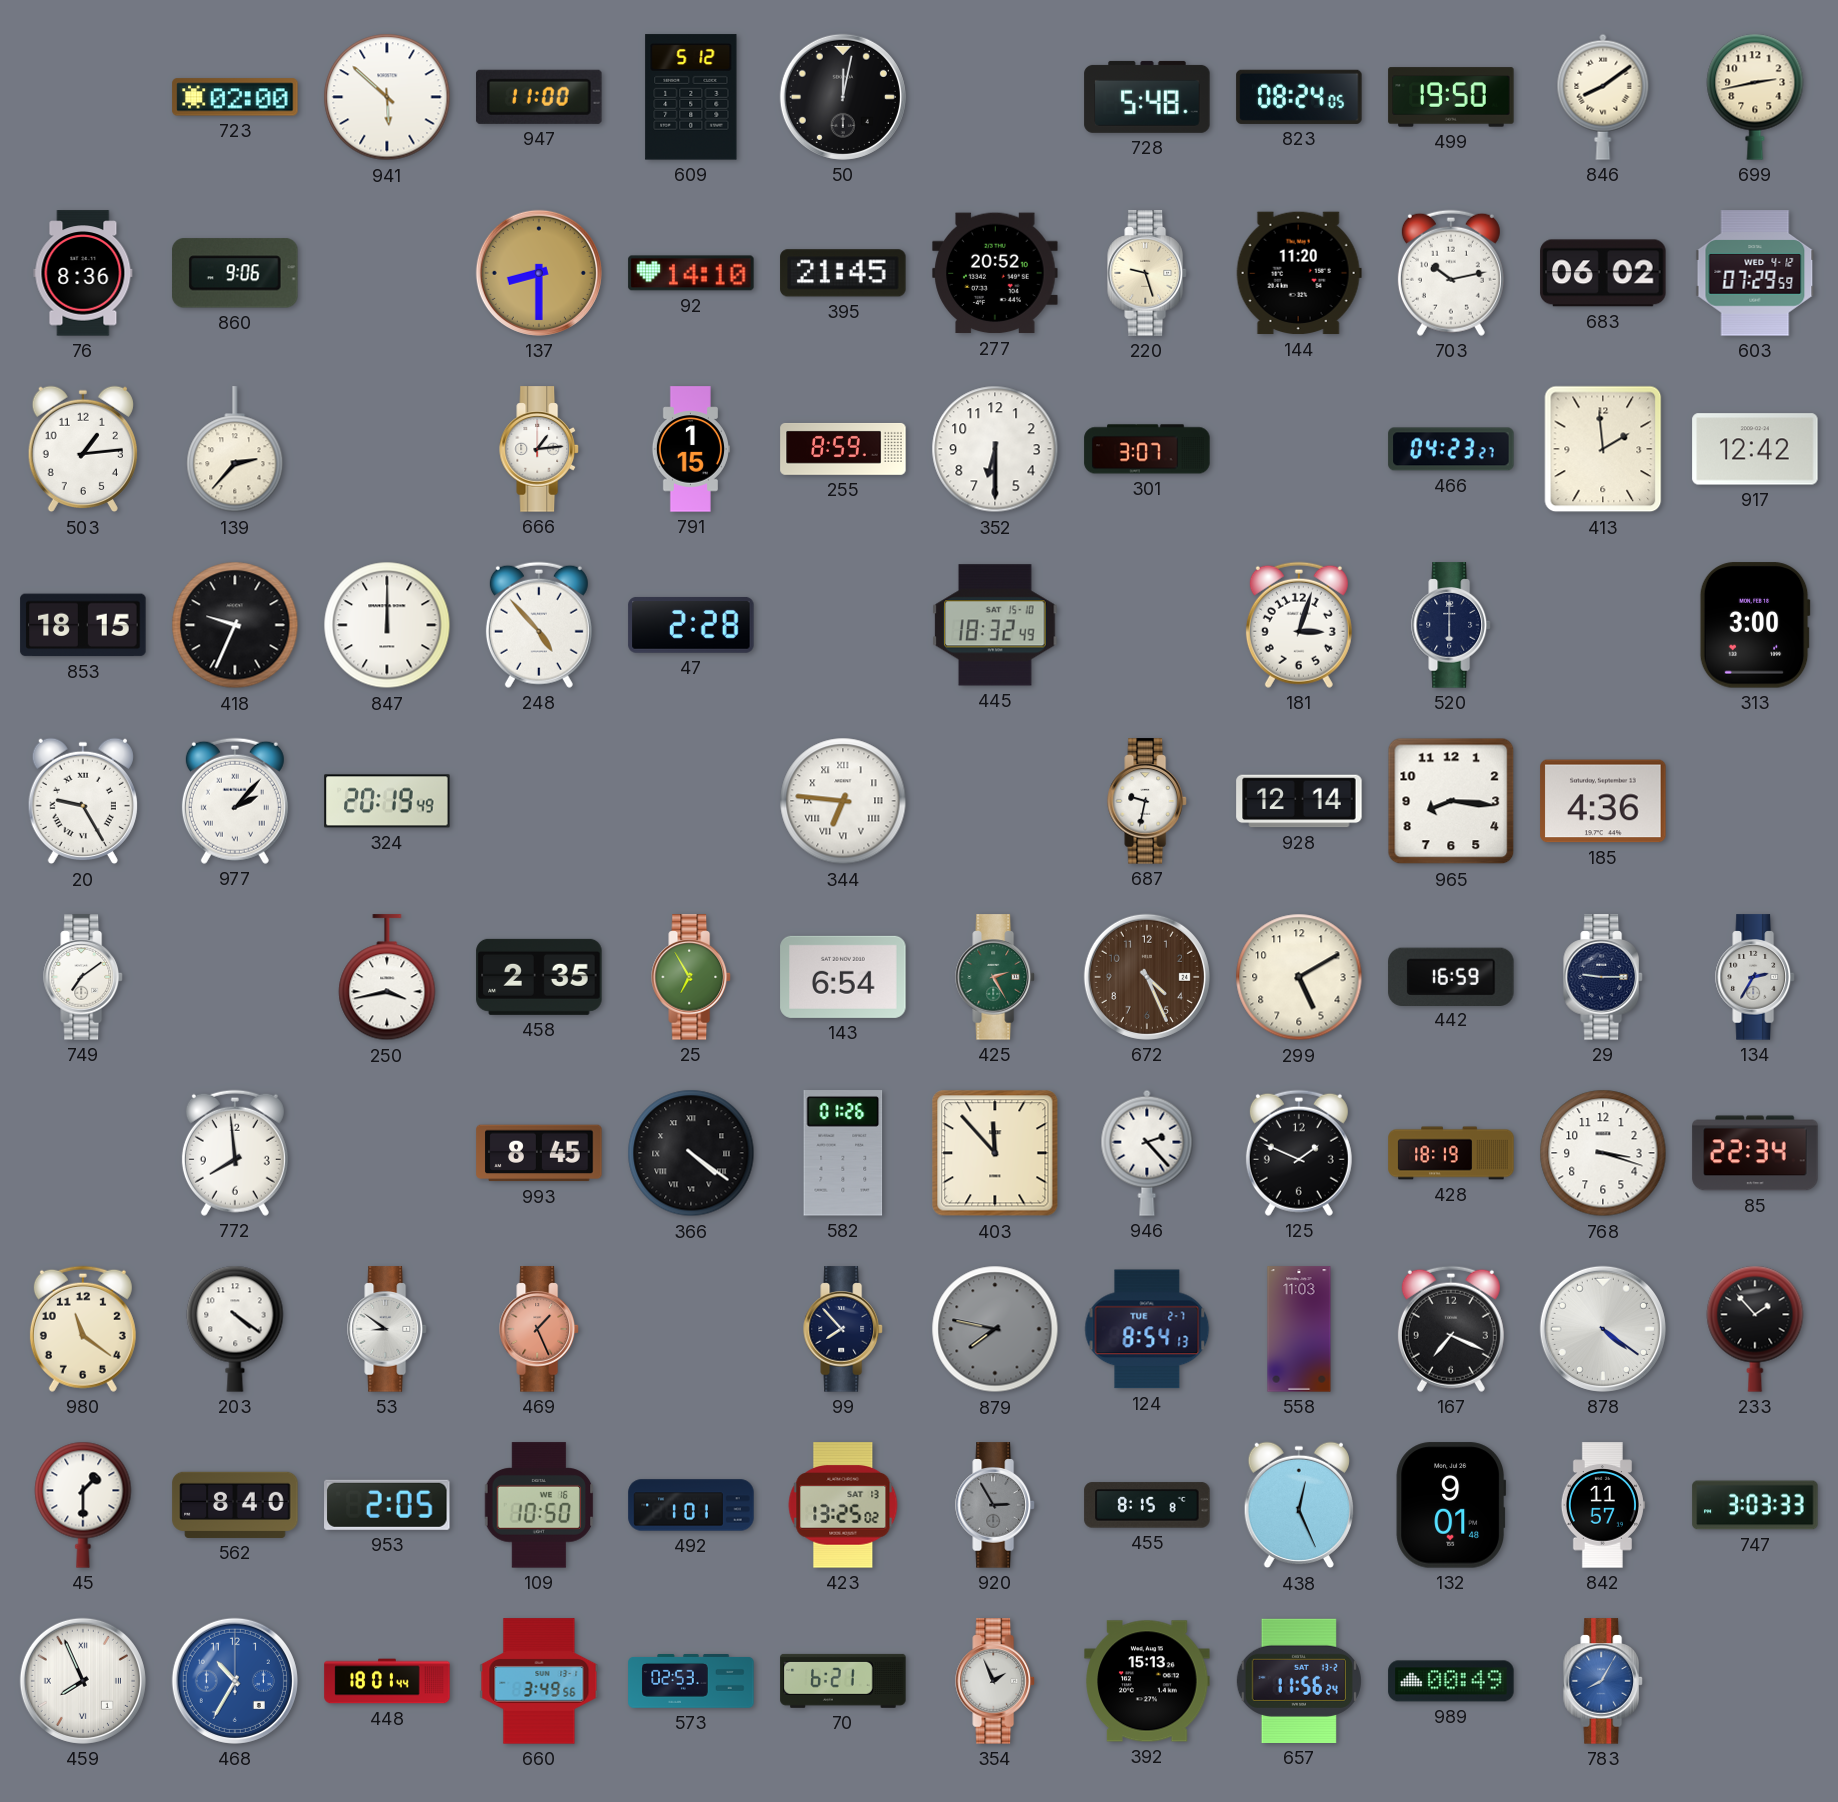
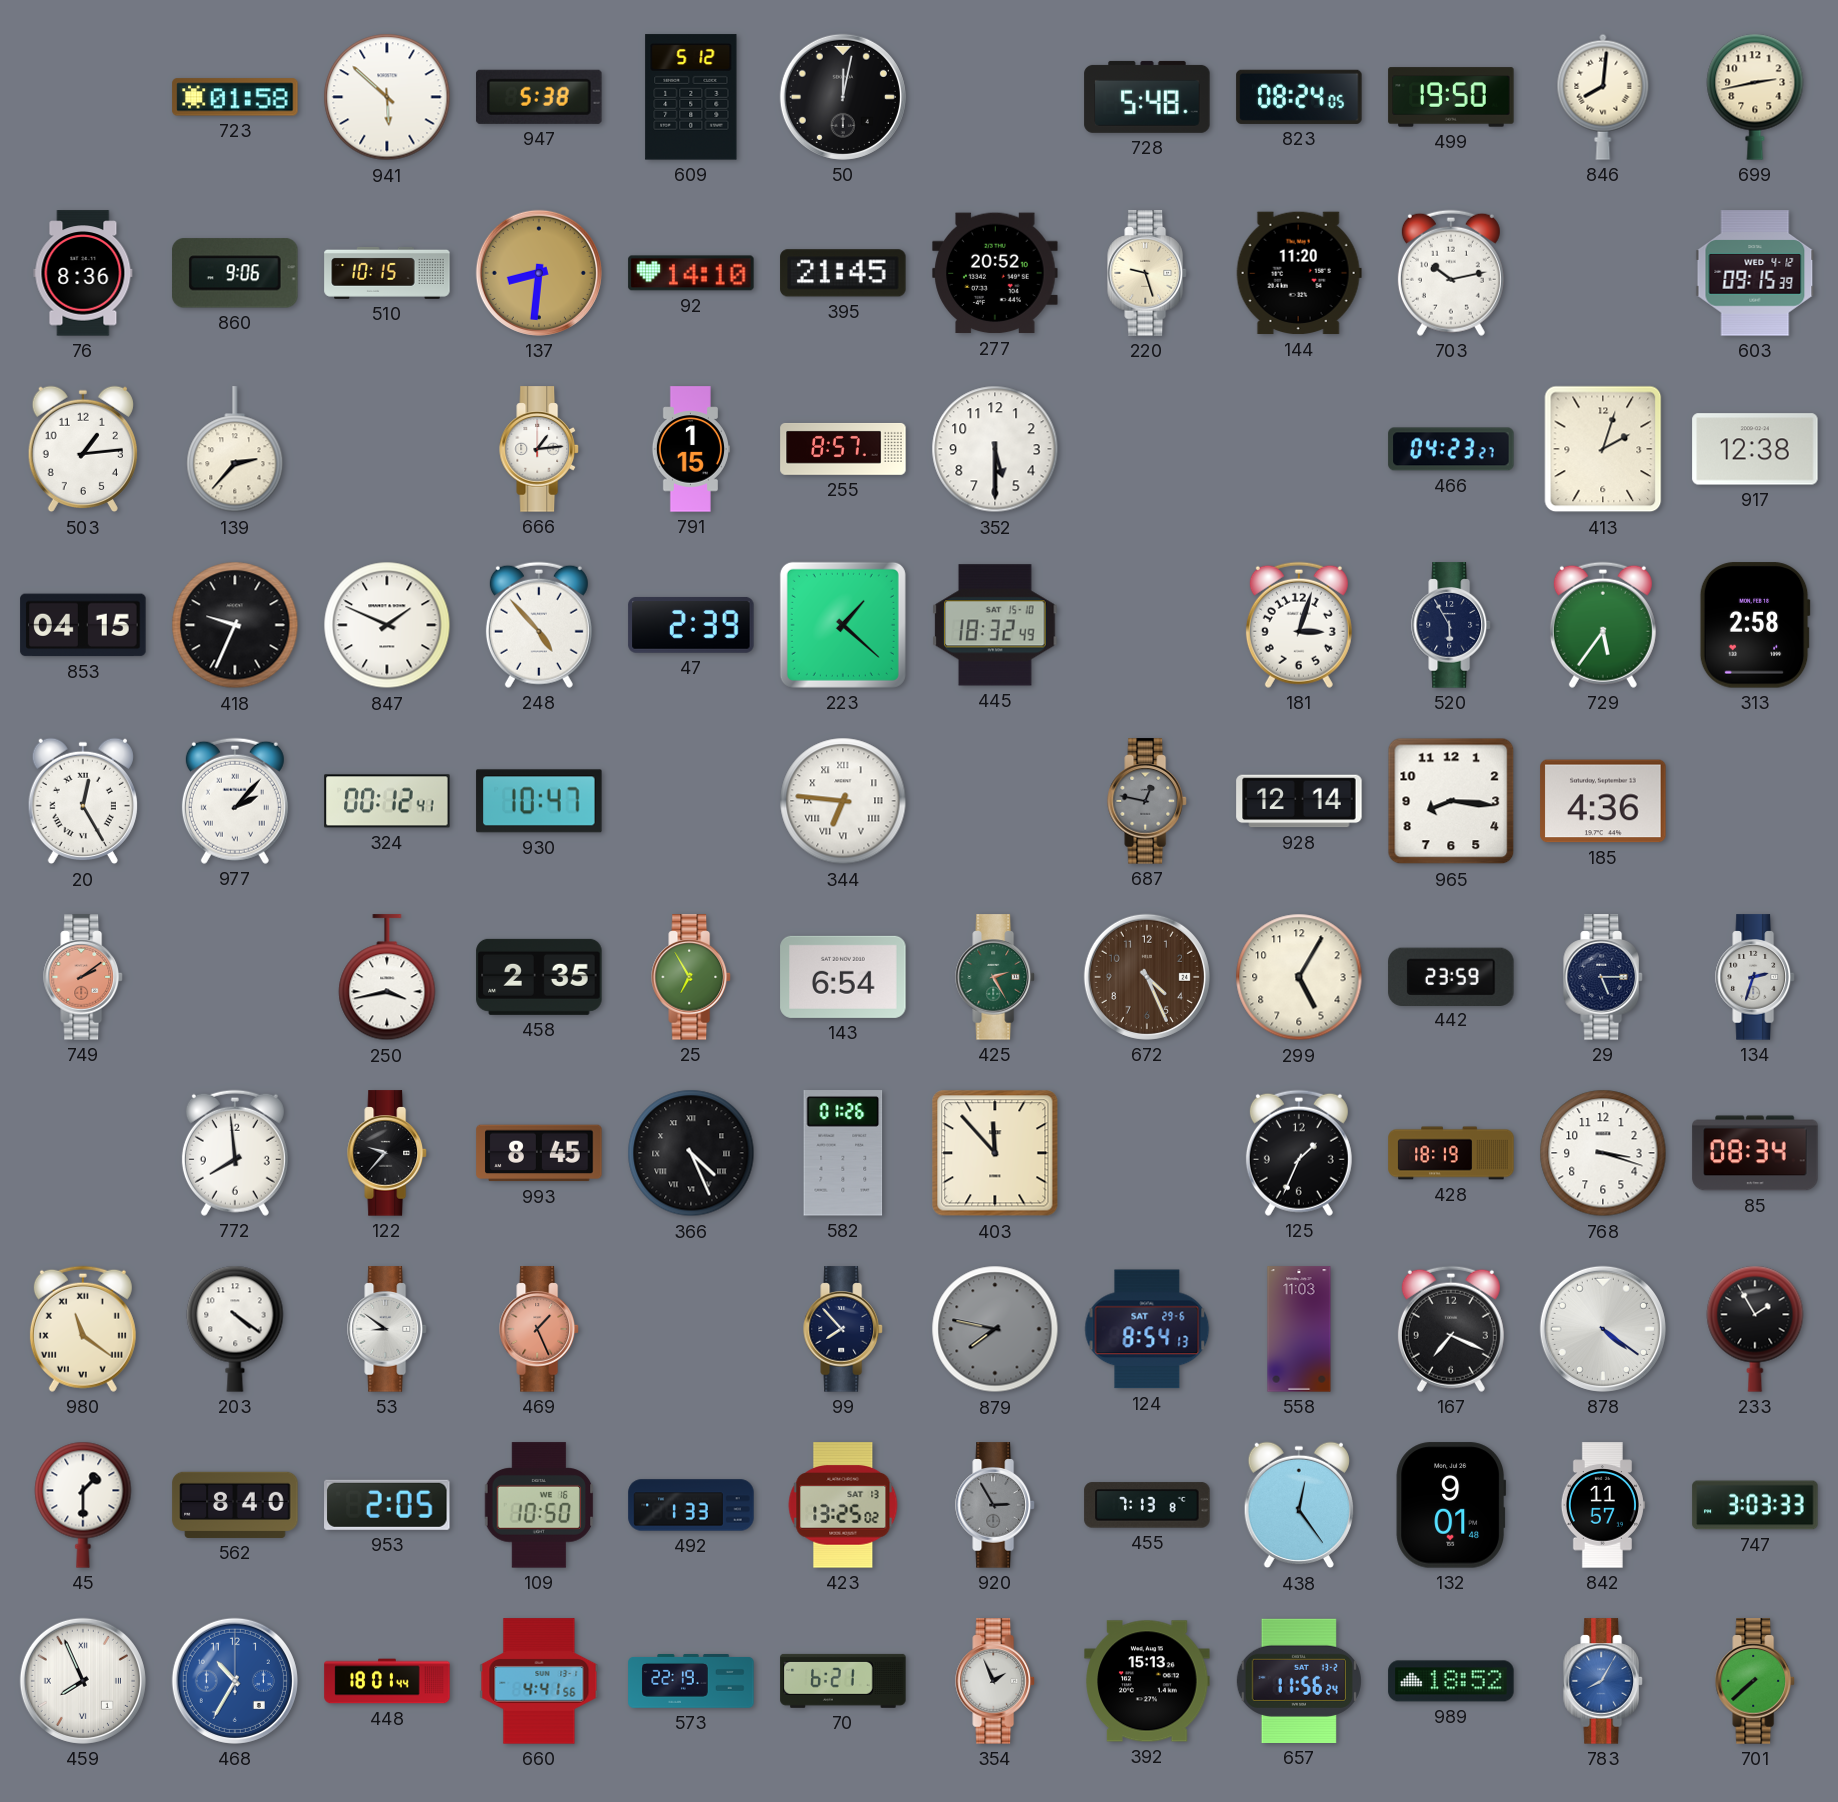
723: 02:00 -> 01:58 (235, 97)
947: 11:00 -> 5:38 (539, 97)
846: 8:09 -> 8:01 (1603, 97)
510: none -> 10:15 (387, 273)
137: 8:30 -> 8:31 (539, 273)
683: 06:02 -> none (1603, 273)
603: 07:29 -> 09:15 (1755, 273)
255: 8:59 -> 8:57 (843, 449)
352: 6:30 -> 5:30 (995, 449)
301: 3:07 -> none (1147, 449)
413: 1:59 -> 2:03 (1603, 449)
917: 12:42 -> 12:38 (1755, 449)
853: 18:15 -> 04:15 (83, 625)
847: 12:00 -> 1:49 (387, 625)
47: 2:28 -> 2:39 (691, 625)
223: none -> 1:22 (843, 625)
520: 6:00 -> 5:55 (1451, 625)
729: none -> 5:36 (1603, 625)
313: 3:00 -> 2:58 (1755, 625)
20: 9:25 -> 12:25 (83, 801)
324: 20:19 -> 00:12 (387, 801)
930: none -> 10:47 (539, 801)
687: 9:32 -> 12:47 (1147, 801)
687 dial: white -> grey (1147, 801)
749: 7:09 -> 2:09 (83, 977)
749 dial: white -> salmon (83, 977)
299: 5:10 -> 5:05 (1299, 977)
442: 16:59 -> 23:59 (1451, 976)
29: 9:15 -> 5:15 (1603, 977)
134: 2:35 -> 2:33 (1755, 977)
122: none -> 9:37 (387, 1153)
366: 4:21 -> 4:26 (691, 1153)
946: 2:23 -> none (1147, 1153)
125: 1:49 -> 1:34 (1299, 1153)
85: 22:34 -> 08:34 (1755, 1153)
980 numerals: Arabic -> Roman (83, 1329)
124 date: TUE 2-7 -> SAT 29-6 (1147, 1329)
233: 1:53 -> 1:55 (1755, 1329)
492: 1:01 -> 1:33 (691, 1505)
455: 8:15 -> 7:13 (1147, 1505)
438: 12:26 -> 12:24 (1299, 1505)
660: 3:49 -> 4:41 (539, 1681)
573: 02:53 -> 22:19 (691, 1682)
989: 00:49 -> 18:52 (1451, 1681)
701: none -> 7:38 (1755, 1681)
